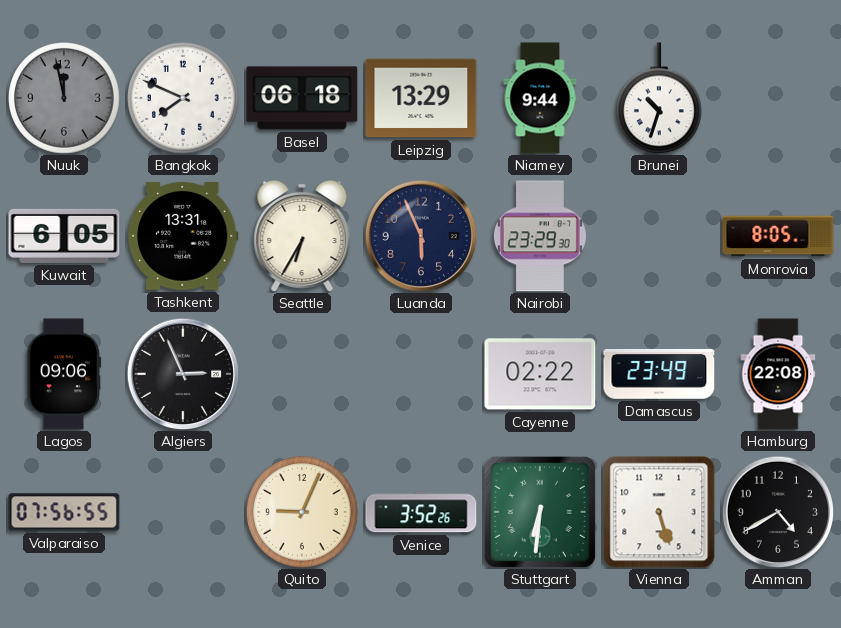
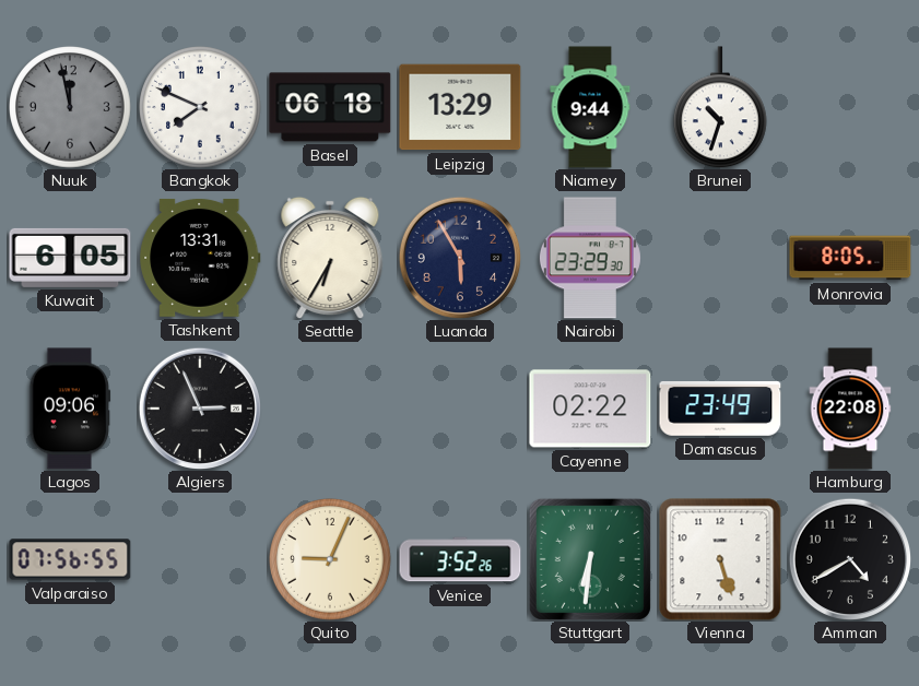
Luanda: 5:56 -> 5:55 (459, 257)
